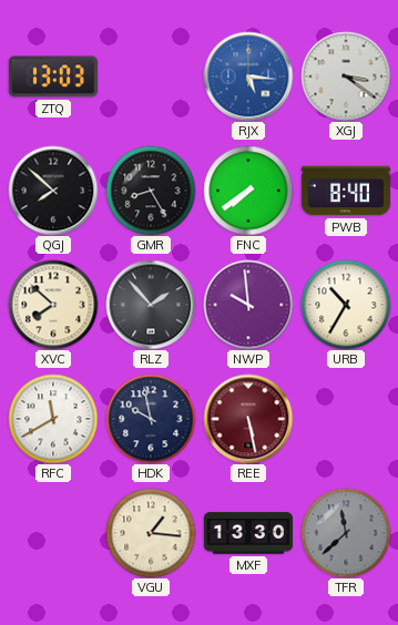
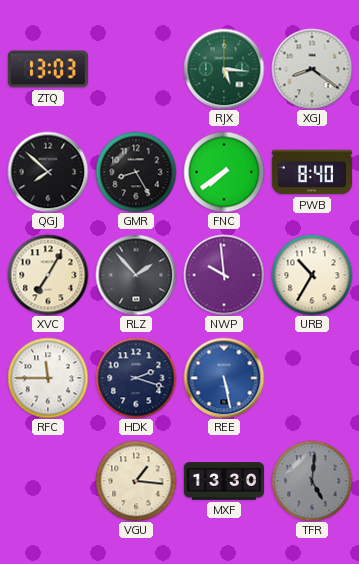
RJX dial: blue -> green (224, 69)
XGJ: 3:21 -> 8:21 (312, 69)
XVC: 7:52 -> 7:05 (48, 275)
RFC: 11:40 -> 11:45 (48, 378)
HDK: 9:58 -> 2:18 (136, 378)
REE dial: burgundy -> blue (224, 378)
TFR: 11:38 -> 5:01 (312, 481)
